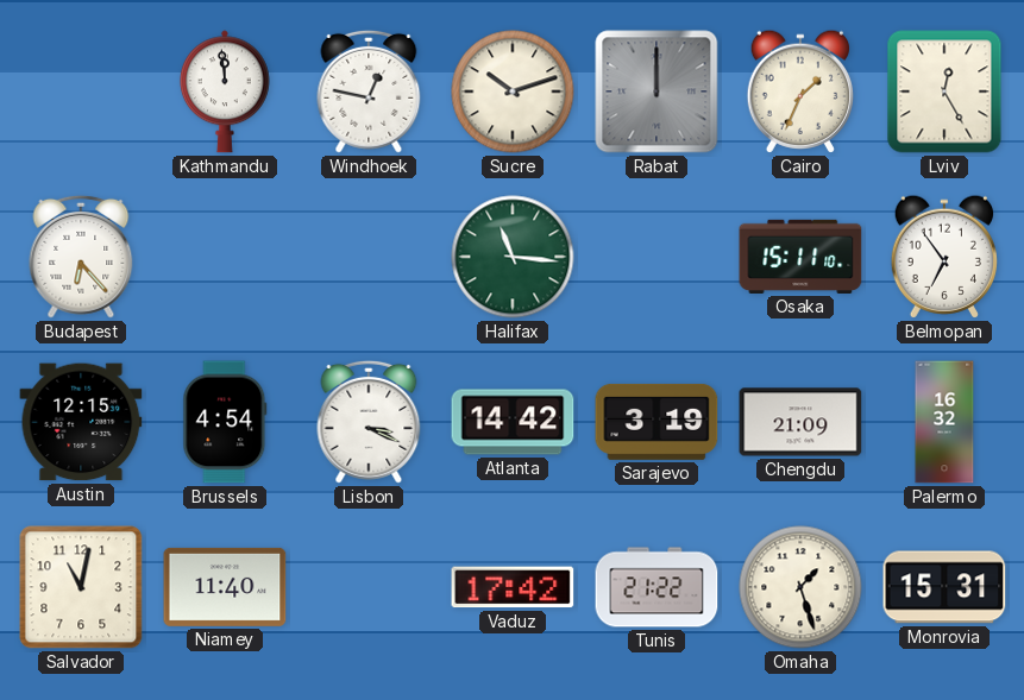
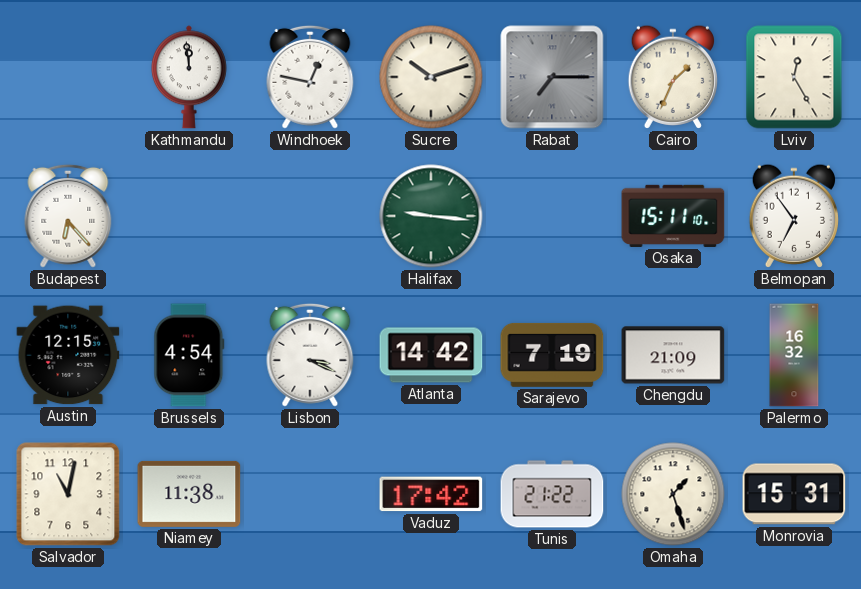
Rabat: 12:00 -> 7:15 (552, 77)
Halifax: 11:16 -> 9:16 (431, 216)
Sarajevo: 3:19 -> 7:19 (552, 355)
Niamey: 11:40 -> 11:38 (189, 494)
